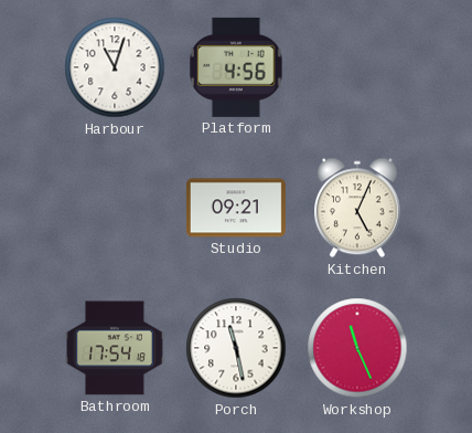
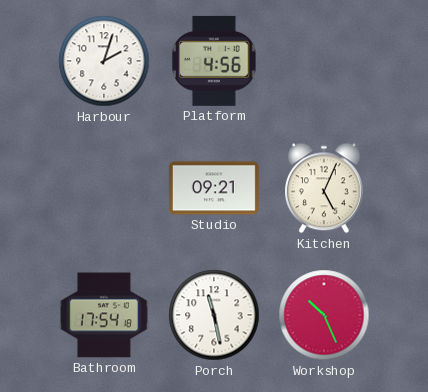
Harbour: 11:03 -> 2:03 (104, 61)
Workshop: 11:26 -> 10:26 (324, 315)
